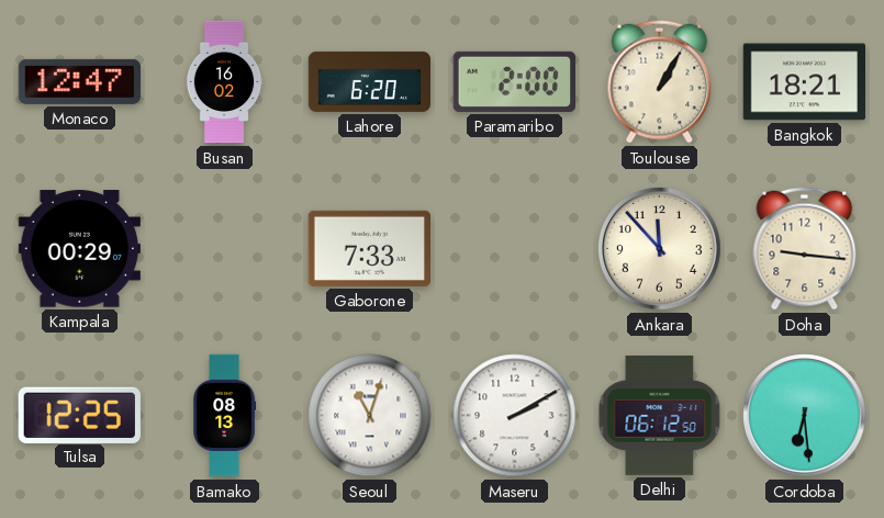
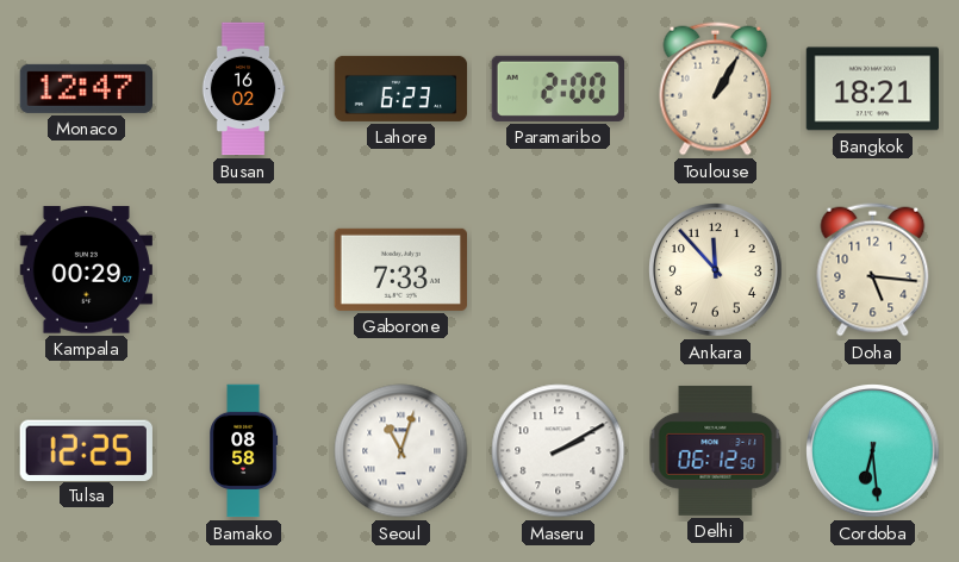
Lahore: 6:20 -> 6:23 (401, 88)
Doha: 9:16 -> 5:16 (873, 270)
Bamako: 08:13 -> 08:58 (244, 451)
